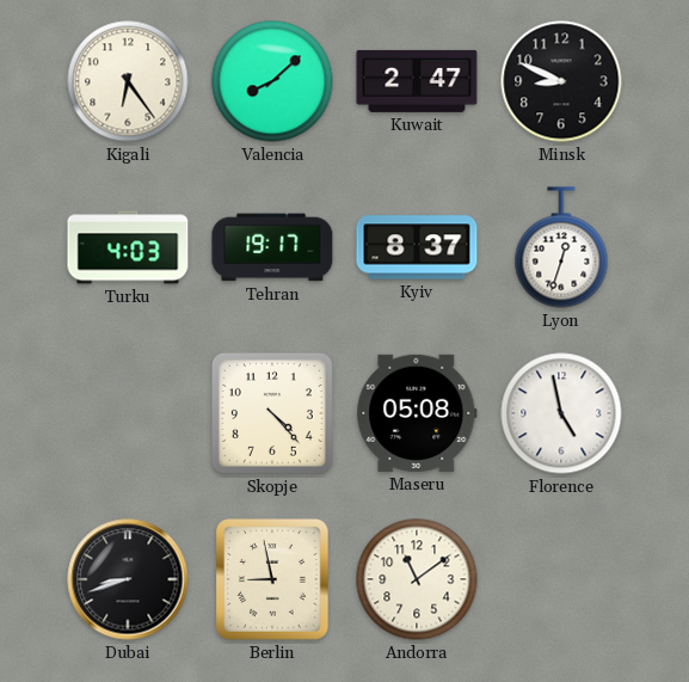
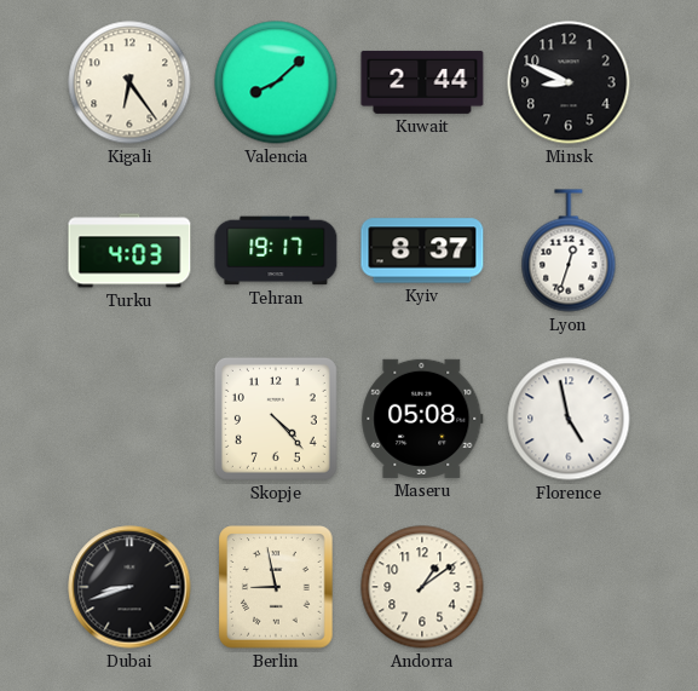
Kuwait: 2:47 -> 2:44 (422, 82)
Andorra: 11:09 -> 1:09 (422, 587)
